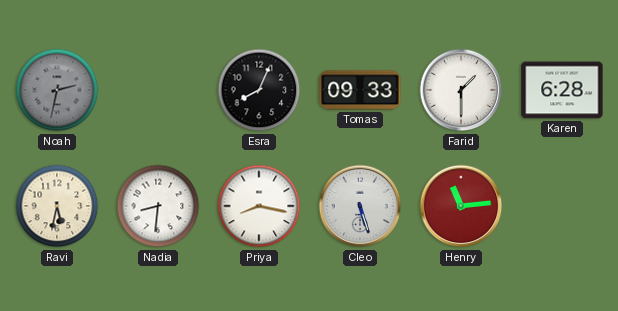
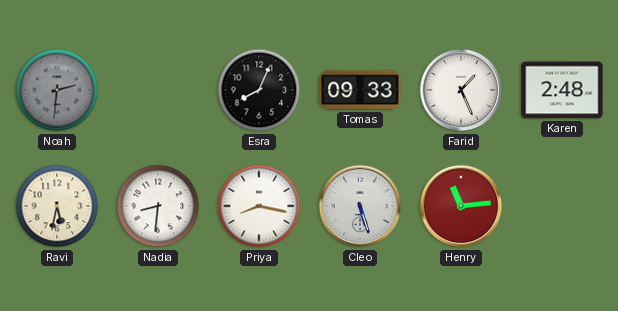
Noah: 2:32 -> 2:31 (57, 90)
Farid: 1:30 -> 1:26 (461, 90)
Karen: 6:28 -> 2:48 (562, 90)
